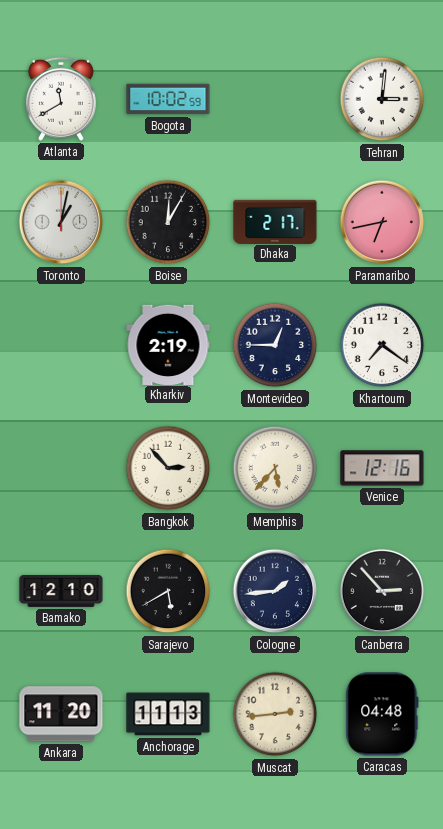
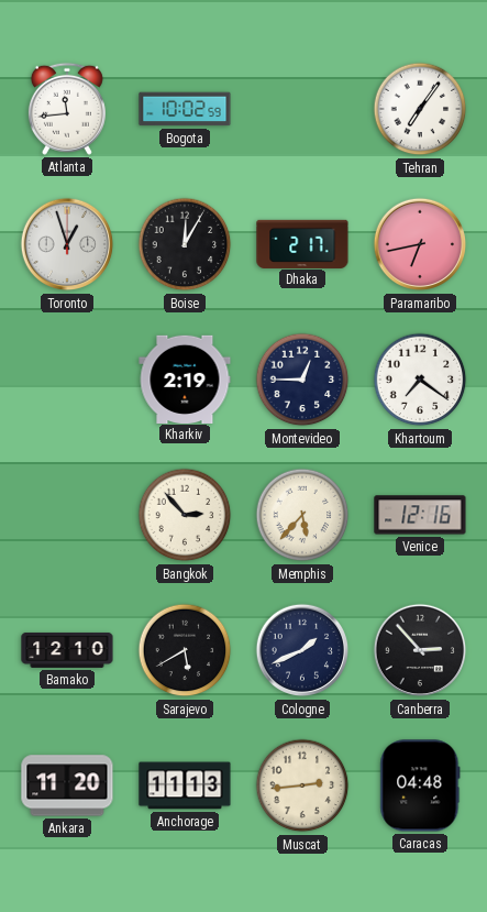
Atlanta: 11:40 -> 11:44 (67, 109)
Tehran: 3:01 -> 7:06 (420, 109)
Toronto: 1:02 -> 12:57 (67, 244)
Cologne: 1:44 -> 1:41 (302, 650)
